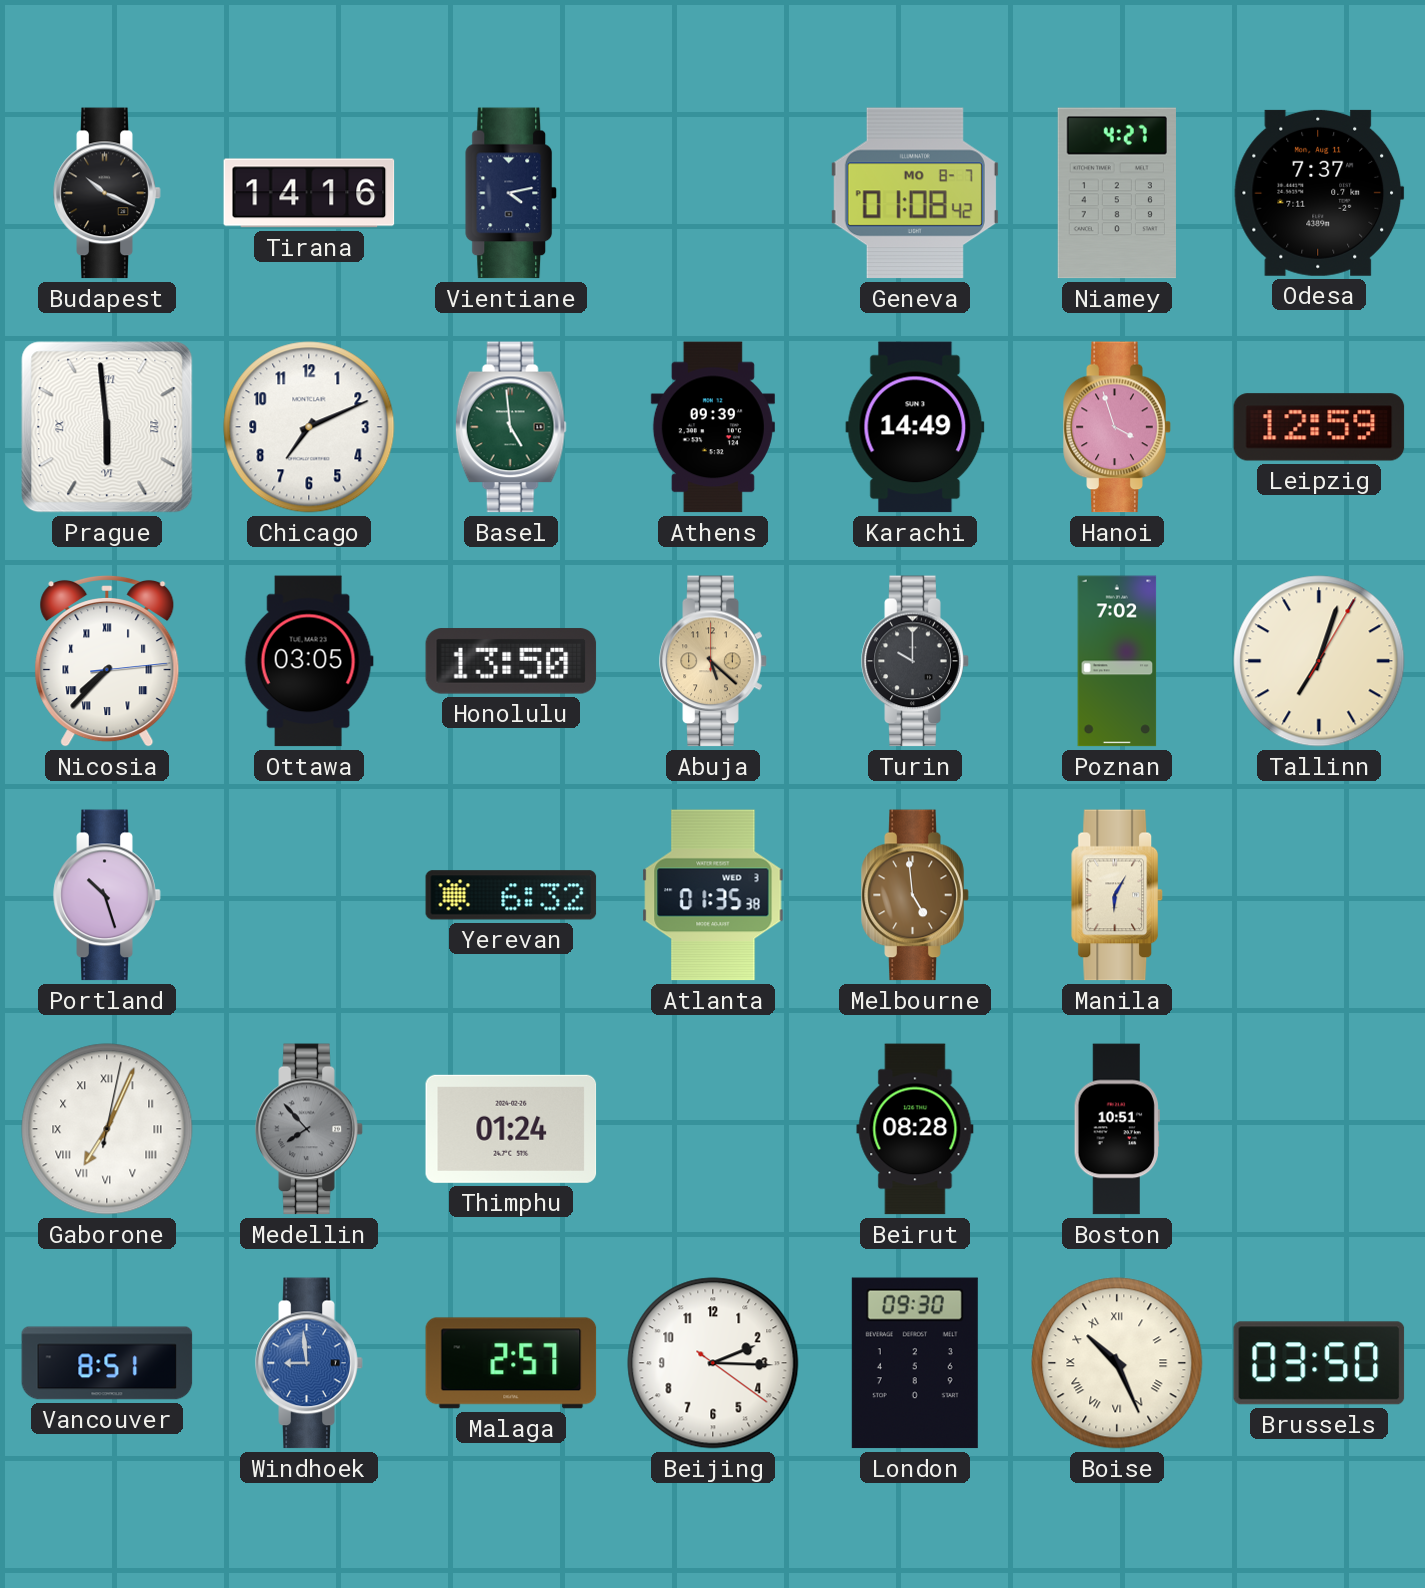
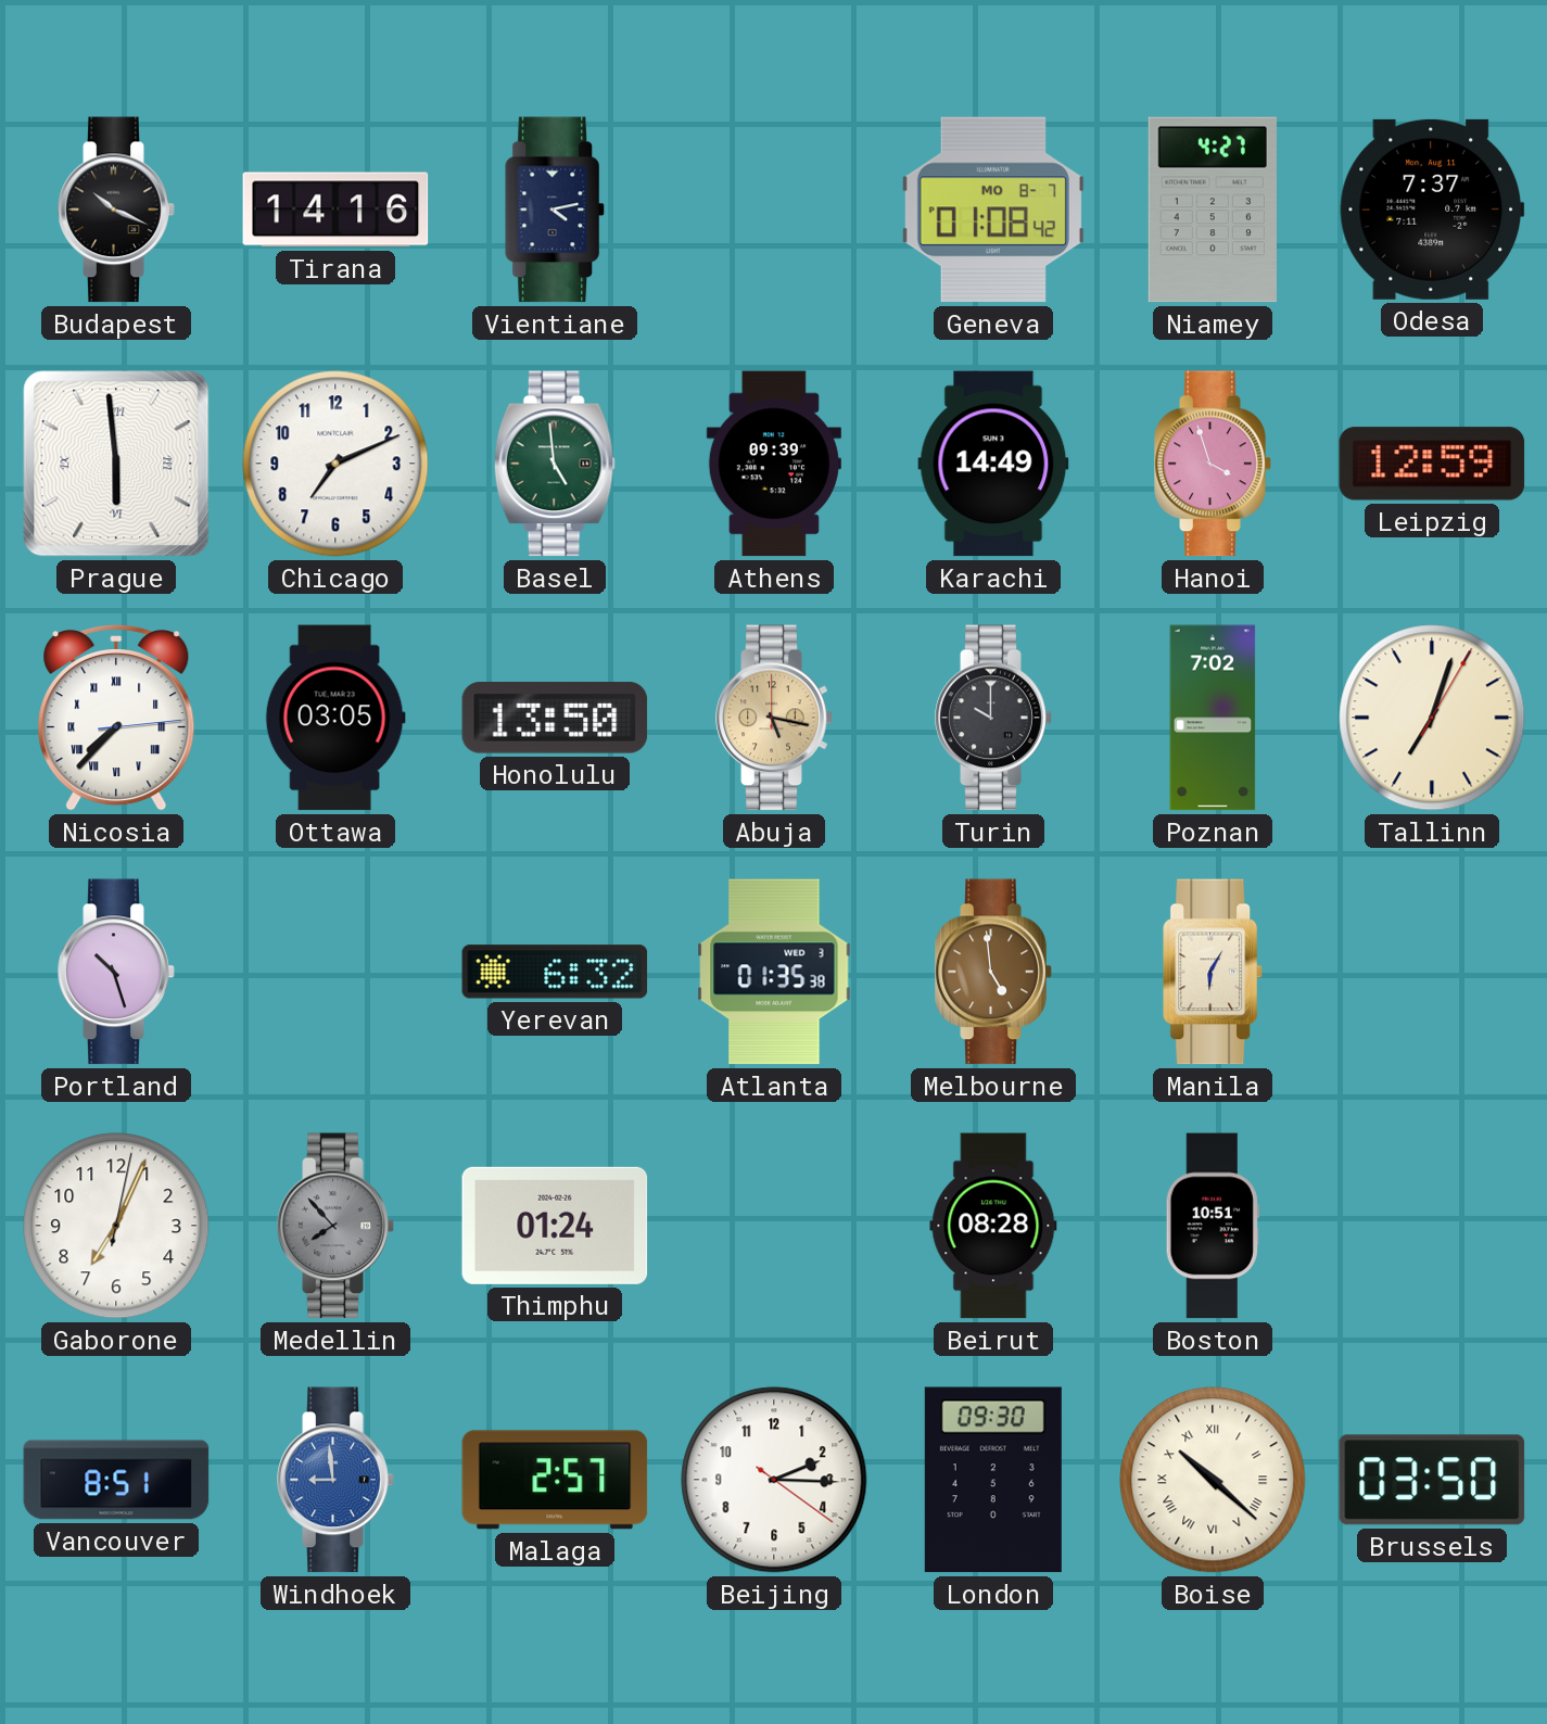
Abuja: 5:22 -> 5:17 (774, 718)
Gaborone numerals: Roman -> Arabic (116, 1226)
Boise: 10:26 -> 10:22 (1213, 1480)
